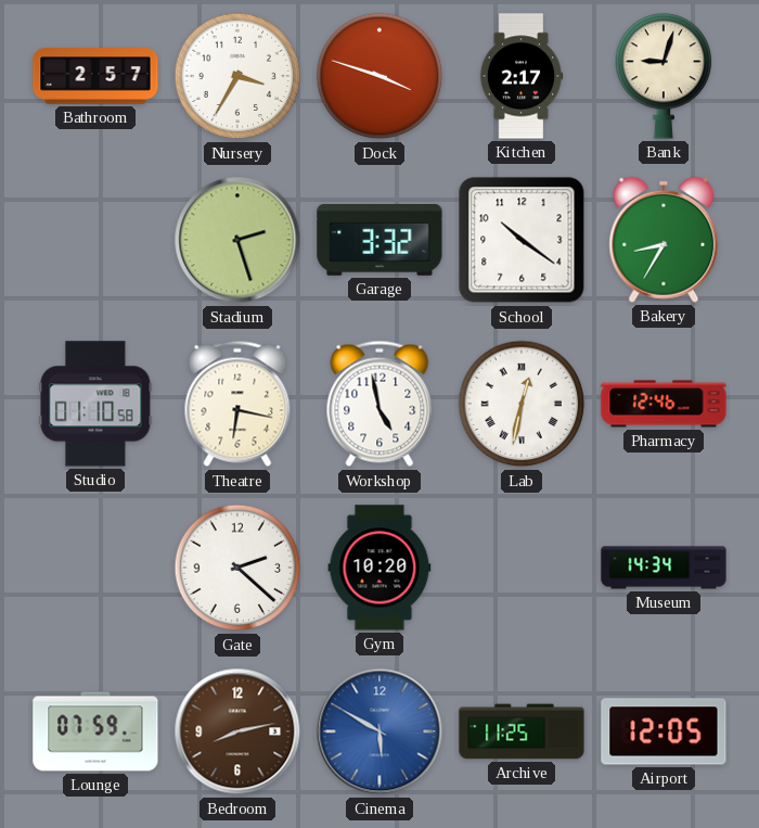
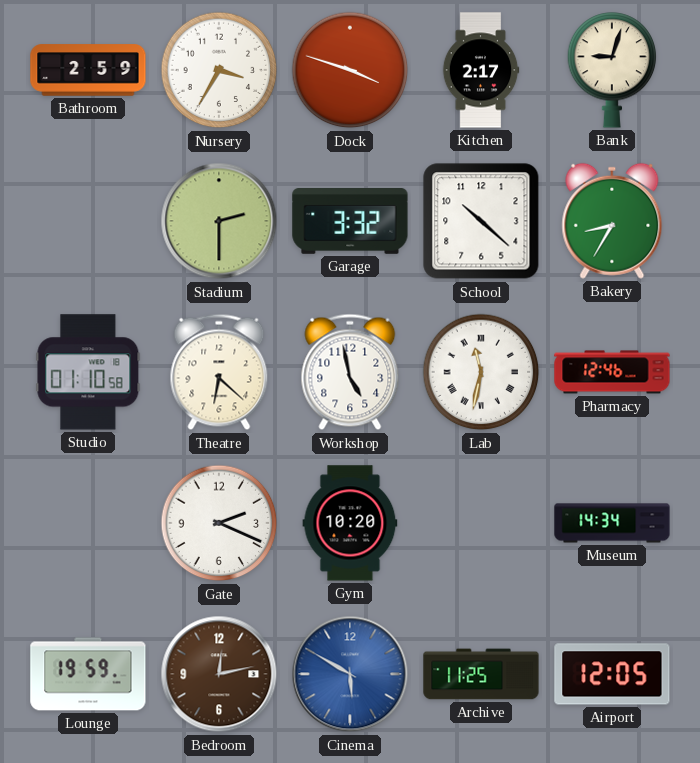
Bathroom: 2:57 -> 2:59 (88, 70)
Stadium: 2:27 -> 2:30 (219, 221)
School: 10:21 -> 10:22 (481, 221)
Theatre: 6:17 -> 6:22 (219, 372)
Lab: 12:32 -> 11:32 (481, 372)
Gate: 2:22 -> 2:19 (219, 523)
Lounge: 07:59 -> 19:59 (88, 674)
Bedroom: 8:13 -> 12:13 (219, 674)
